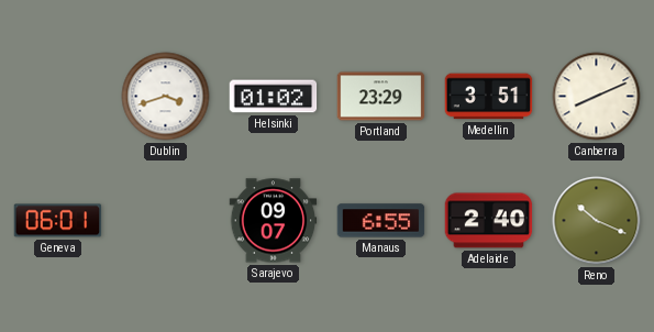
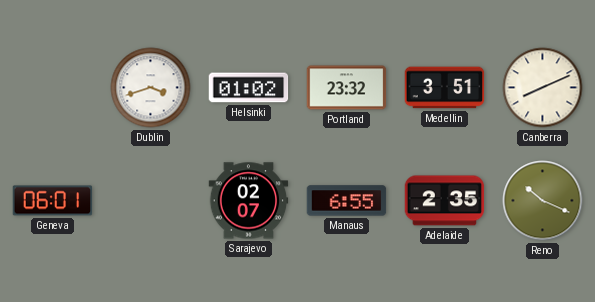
Portland: 23:29 -> 23:32 (347, 88)
Sarajevo: 09:07 -> 02:07 (249, 201)
Adelaide: 2:40 -> 2:35 (445, 201)
